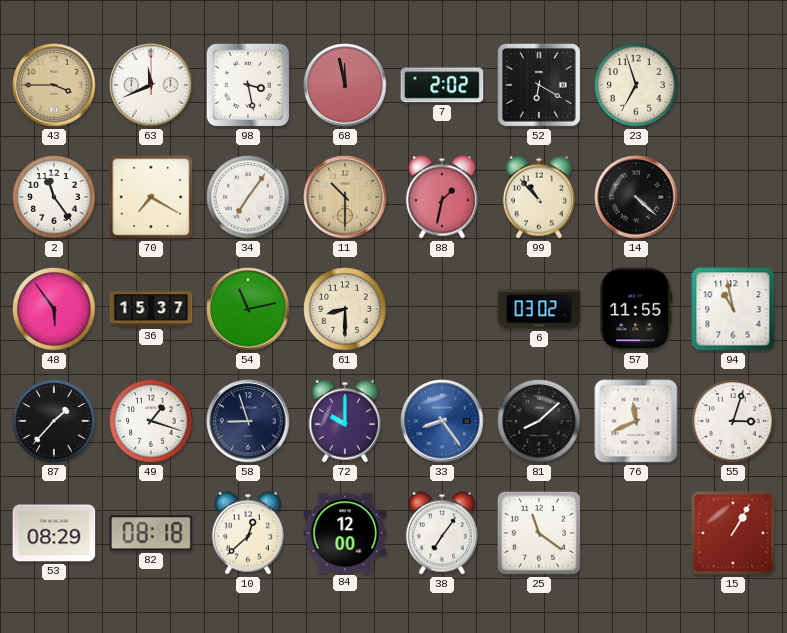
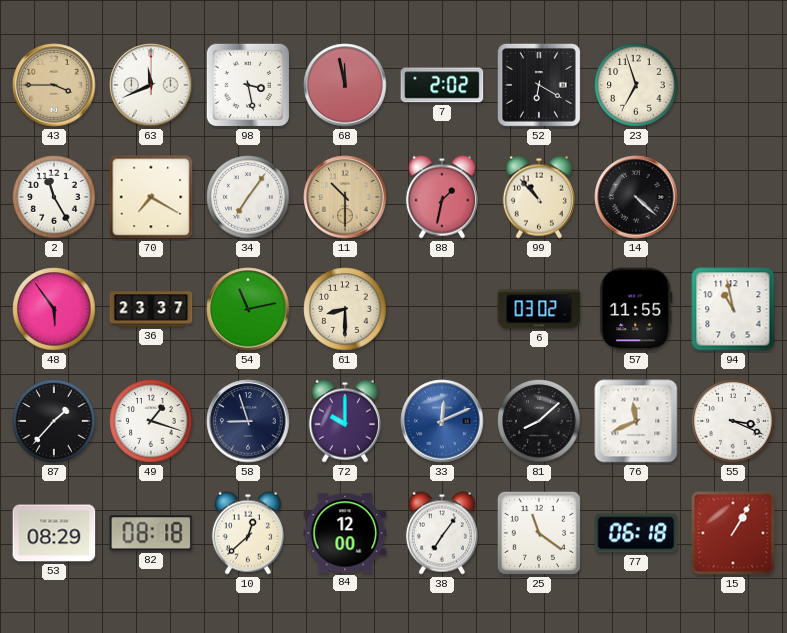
2: 11:24 -> 11:25 (54, 197)
36: 15:37 -> 23:37 (151, 309)
33: 8:24 -> 12:11 (442, 421)
55: 3:03 -> 3:19 (733, 421)
77: none -> 06:18 (636, 533)
